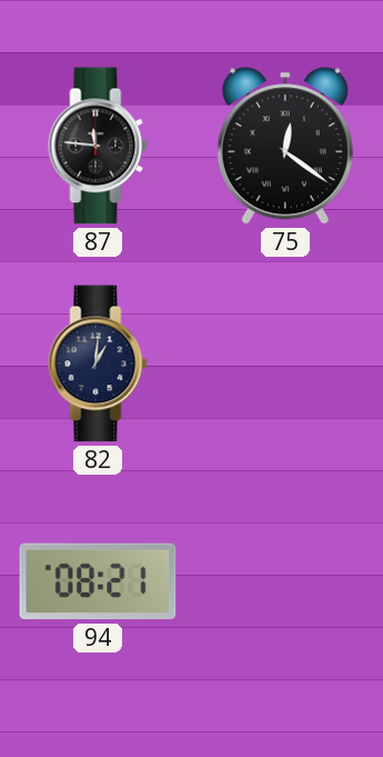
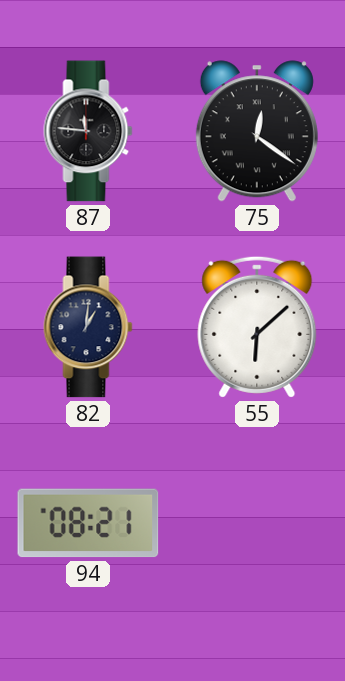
55: none -> 6:08 (257, 327)
